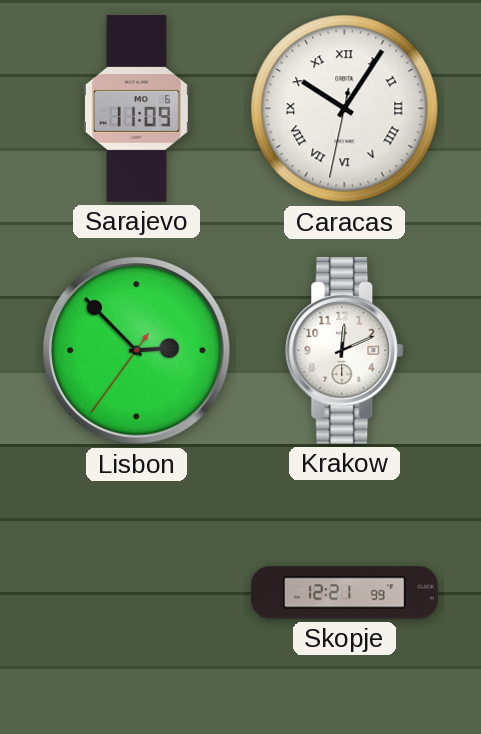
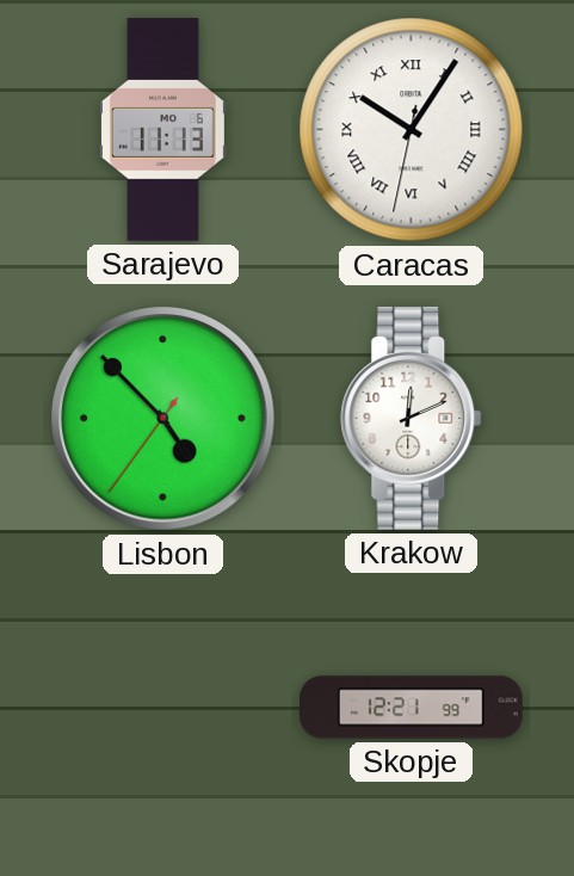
Sarajevo: 11:09 -> 11:13 (162, 130)
Lisbon: 2:52 -> 4:52 (163, 419)
